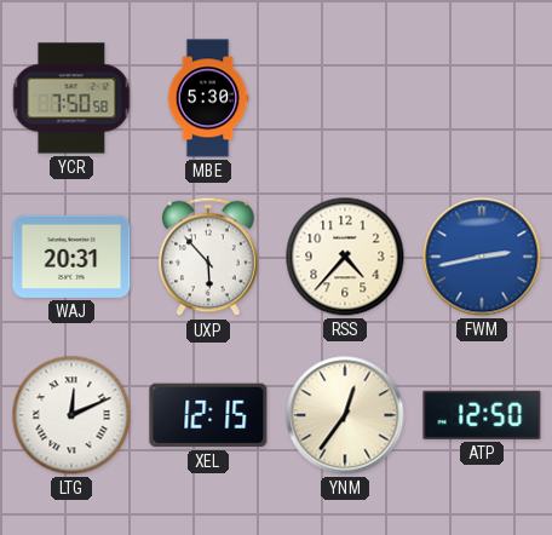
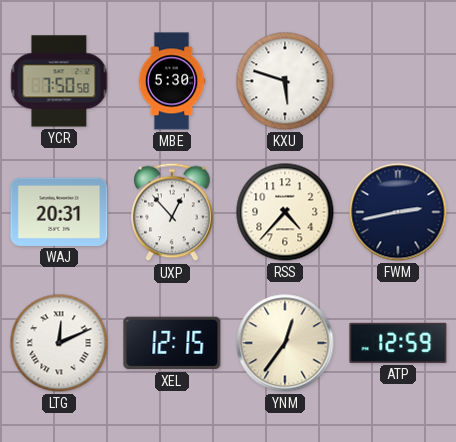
KXU: none -> 5:48 (285, 81)
UXP: 5:53 -> 12:53 (172, 212)
FWM dial: blue -> navy (398, 212)
ATP: 12:50 -> 12:59 (398, 343)
